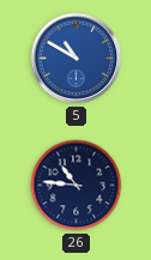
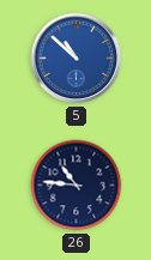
5: 10:50 -> 10:52 (77, 59)
